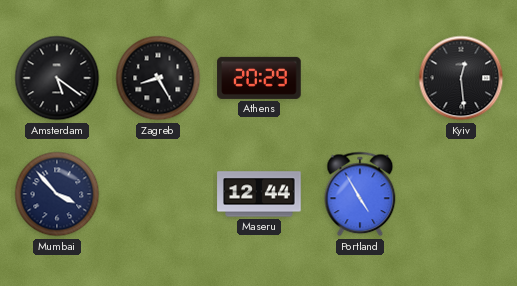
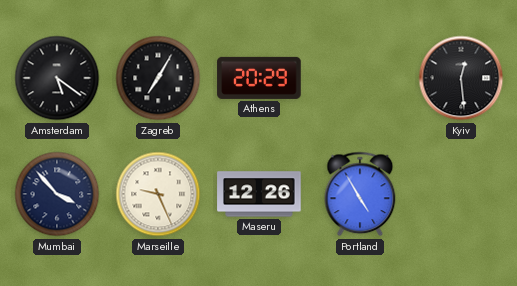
Zagreb: 8:25 -> 7:05 (158, 78)
Marseille: none -> 9:26 (158, 194)
Maseru: 12:44 -> 12:26 (259, 194)
